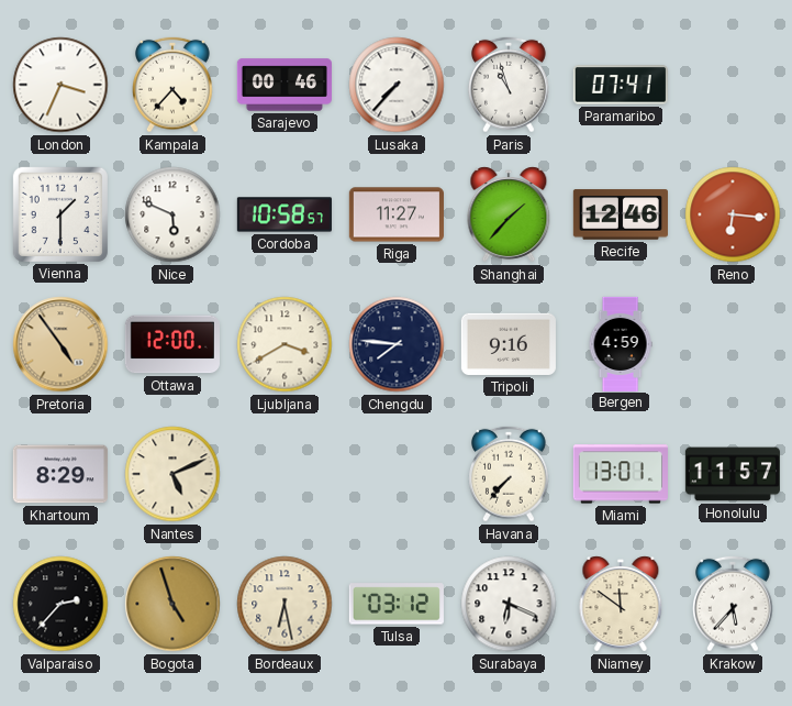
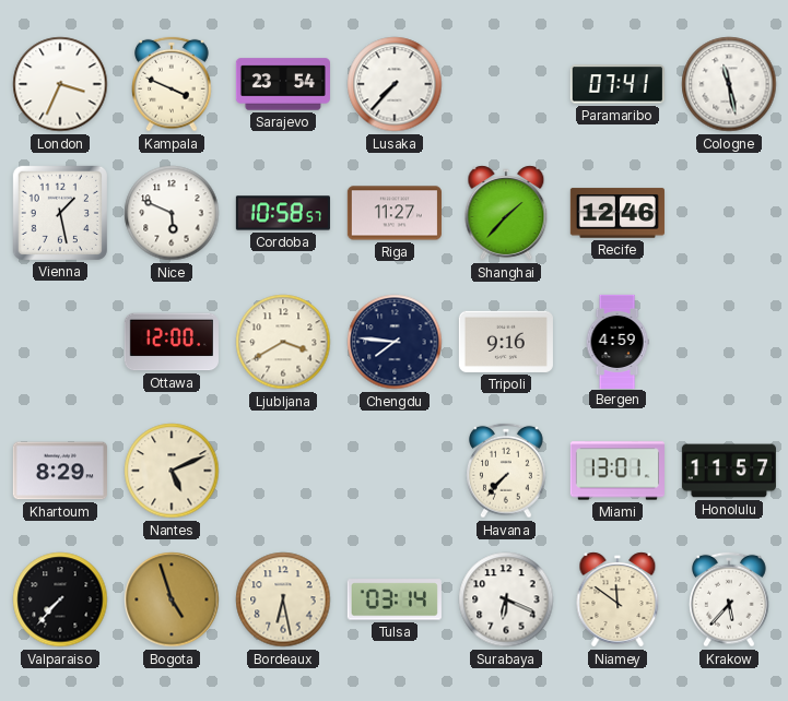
Kampala: 4:37 -> 3:49 (173, 84)
Sarajevo: 00:46 -> 23:54 (283, 84)
Paris: 10:57 -> none (510, 85)
Cologne: none -> 11:28 (729, 84)
Vienna: 1:30 -> 1:28 (60, 213)
Reno: 6:16 -> none (733, 214)
Pretoria: 4:54 -> none (60, 344)
Valparaiso: 2:37 -> 7:37 (60, 599)
Tulsa: 03:12 -> 03:14 (395, 599)
